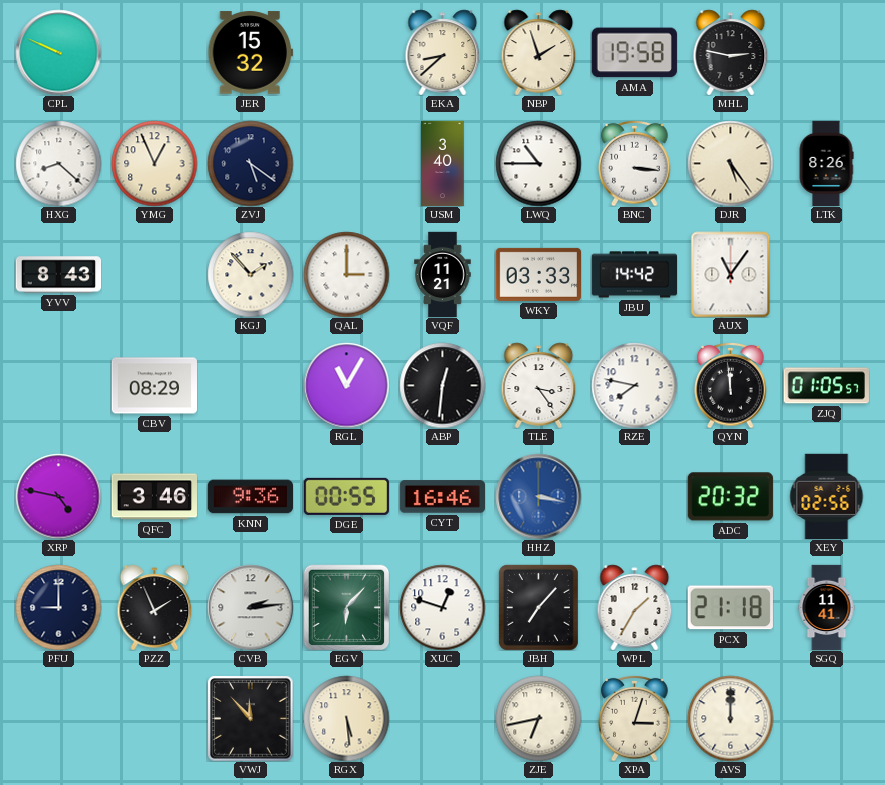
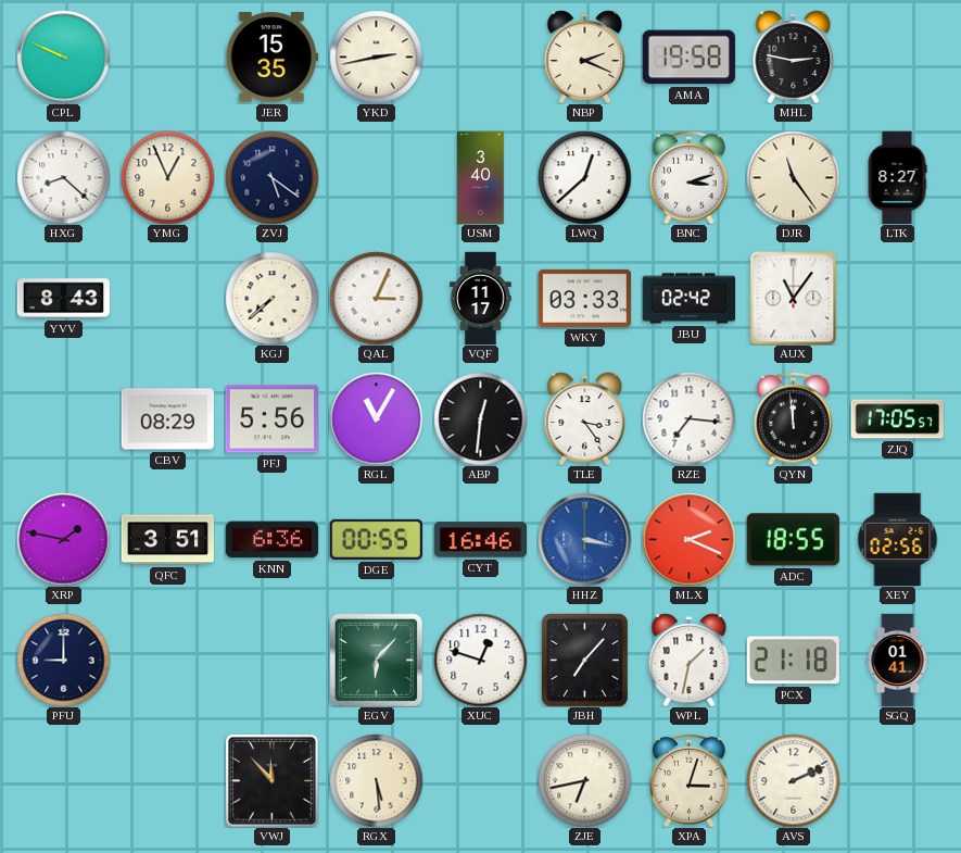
JER: 15:32 -> 15:35 (271, 58)
YKD: none -> 2:43 (376, 57)
EKA: 8:38 -> none (443, 52)
NBP: 1:57 -> 2:19 (585, 57)
LWQ: 10:45 -> 12:38 (584, 177)
BNC: 3:16 -> 3:12 (690, 177)
DJR: 5:24 -> 11:24 (793, 177)
LTK: 8:26 -> 8:27 (897, 177)
KGJ: 1:53 -> 7:38 (271, 298)
QAL: 3:00 -> 3:04 (376, 298)
VQF: 11:21 -> 11:17 (481, 298)
JBU: 14:42 -> 02:42 (688, 299)
PFJ: none -> 5:56 (271, 419)
RZE: 7:47 -> 7:16 (688, 418)
ZJQ: 01:05 -> 17:05 (897, 419)
XRP: 4:47 -> 1:47 (63, 539)
QFC: 3:46 -> 3:51 (167, 540)
KNN: 9:36 -> 6:36 (271, 540)
MLX: none -> 2:19 (688, 539)
ADC: 20:32 -> 18:55 (793, 540)
PZZ: 1:56 -> none (155, 607)
CVB: 2:14 -> none (250, 607)
WPL: 1:35 -> 1:32 (690, 660)
SGQ: 11:41 -> 01:41 (898, 660)
AVS: 12:00 -> 2:11 (793, 780)
